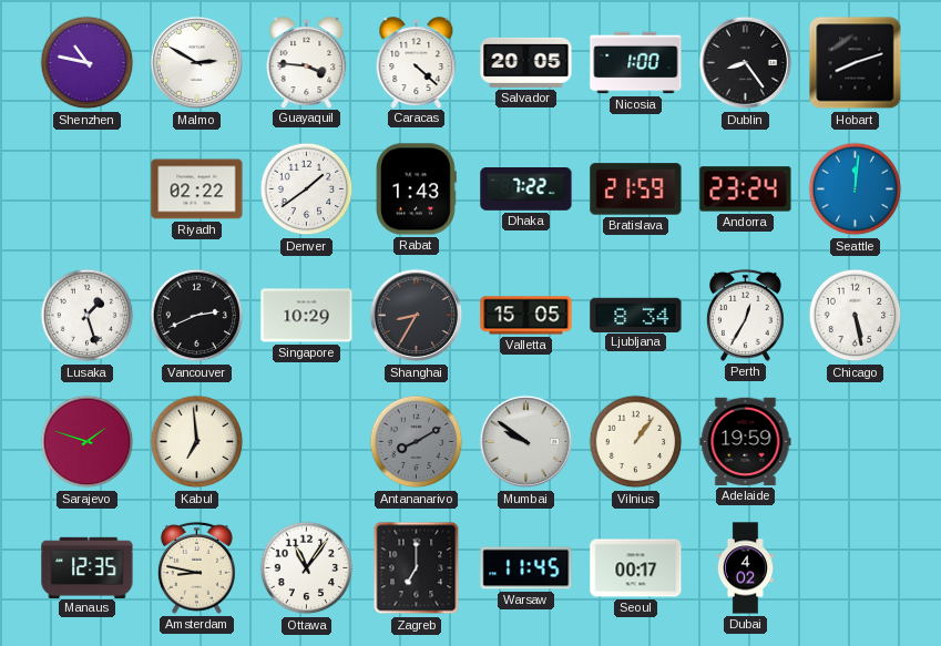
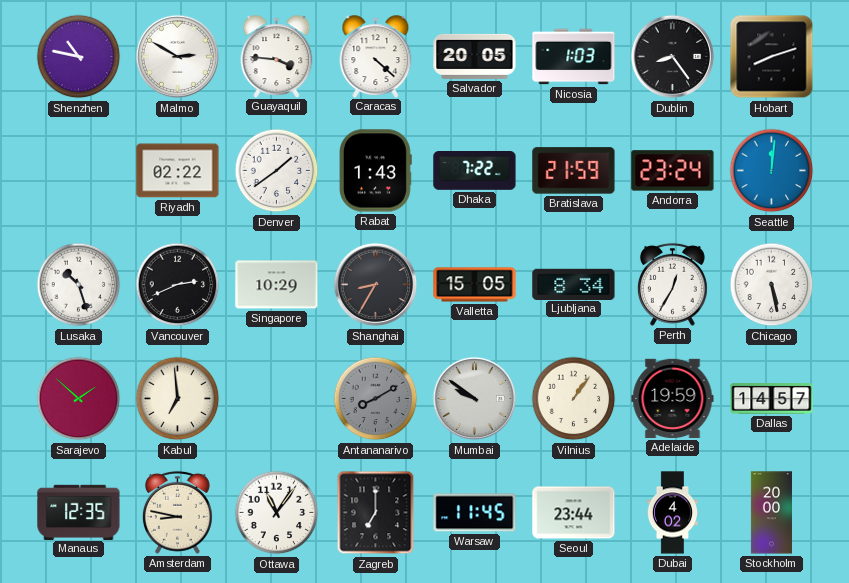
Nicosia: 1:00 -> 1:03 (574, 57)
Lusaka: 1:27 -> 10:27 (79, 285)
Sarajevo: 1:48 -> 1:52 (79, 399)
Dallas: none -> 14:57 (772, 399)
Seoul: 00:17 -> 23:44 (574, 513)
Stockholm: none -> 20:00 (771, 513)
